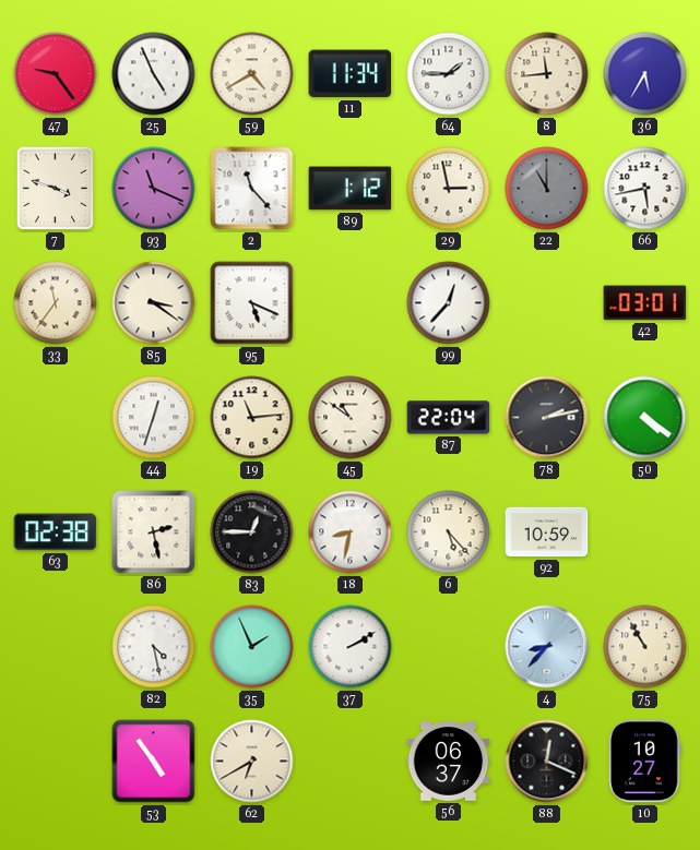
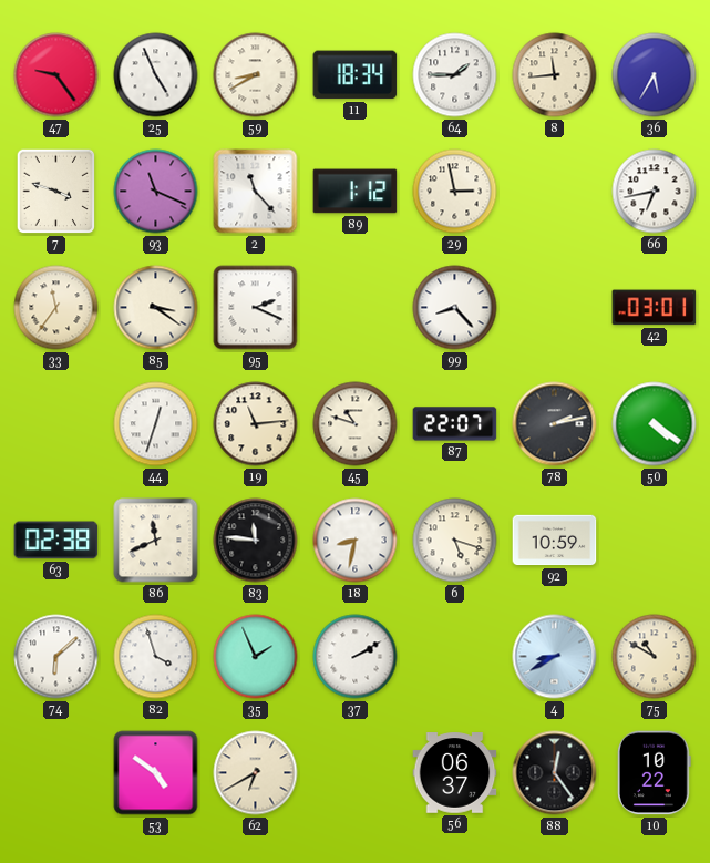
59: 4:40 -> 8:40 (256, 75)
11: 11:34 -> 18:34 (356, 75)
22: 11:00 -> none (547, 189)
66: 5:43 -> 6:43 (655, 192)
95: 5:19 -> 2:19 (256, 308)
99: 12:37 -> 8:23 (455, 308)
45: 10:51 -> 10:48 (356, 424)
87: 22:04 -> 22:07 (455, 424)
86: 2:28 -> 11:41 (156, 541)
83: 12:45 -> 11:46 (256, 541)
6: 5:23 -> 5:18 (455, 541)
74: none -> 6:08 (56, 657)
82: 4:28 -> 3:57 (156, 657)
4: 8:37 -> 8:40 (555, 657)
75: 10:55 -> 10:50 (655, 657)
53: 4:54 -> 4:51 (156, 773)
88: 12:19 -> 12:24 (555, 773)
10: 10:27 -> 10:22 (654, 773)
